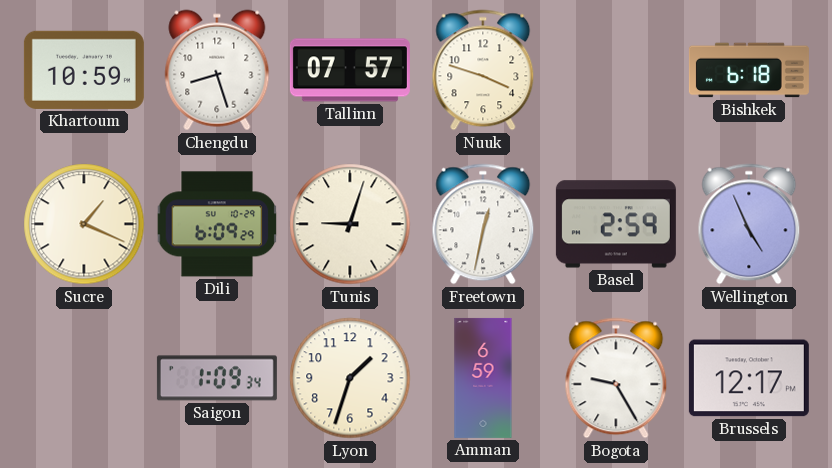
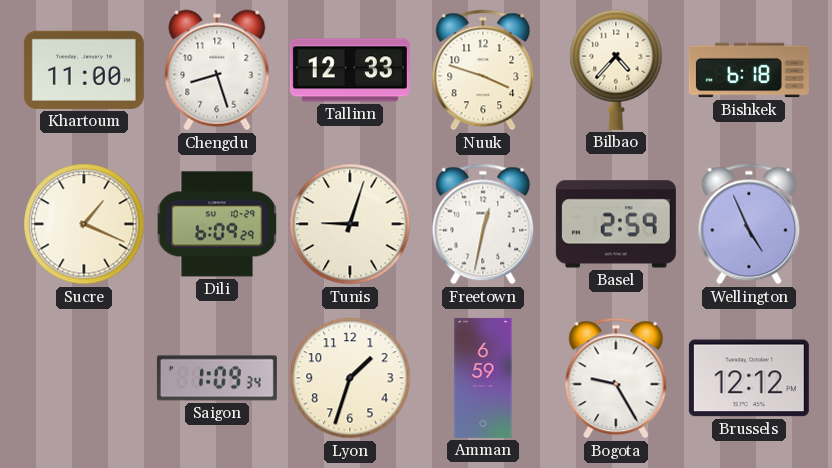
Khartoum: 10:59 -> 11:00 (84, 70)
Tallinn: 07:57 -> 12:33 (350, 70)
Bilbao: none -> 4:37 (616, 70)
Brussels: 12:17 -> 12:12 (749, 378)
